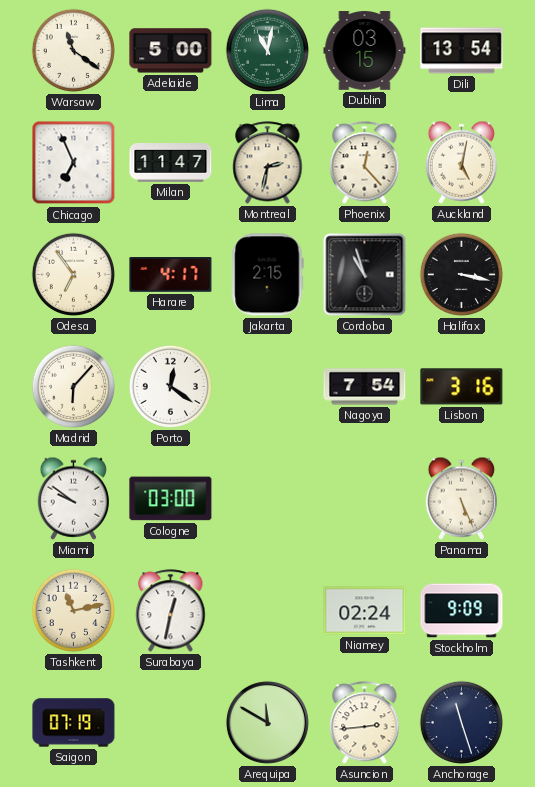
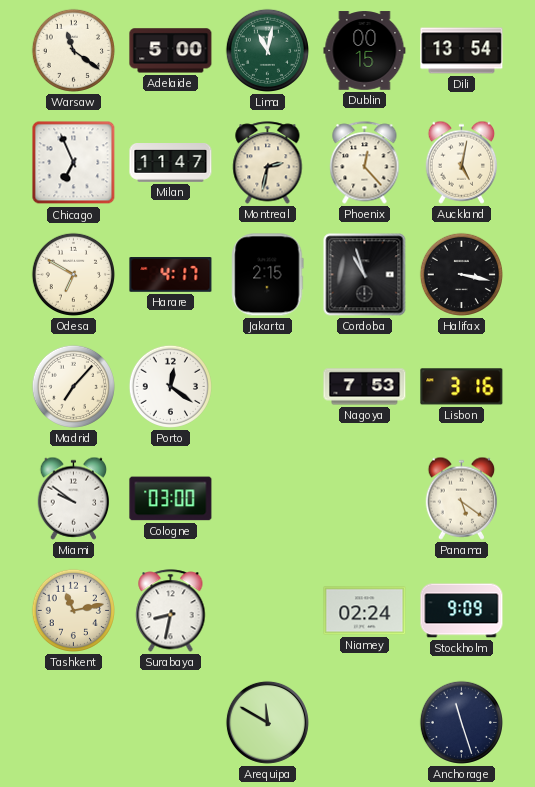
Dublin: 03:15 -> 00:15 (365, 51)
Odesa: 6:54 -> 6:50 (73, 274)
Madrid: 6:07 -> 7:07 (73, 386)
Nagoya: 7:54 -> 7:53 (365, 387)
Panama: 5:26 -> 5:21 (462, 498)
Surabaya: 12:32 -> 8:32 (171, 611)
Saigon: 07:19 -> none (74, 723)
Asuncion: 2:44 -> none (365, 723)
